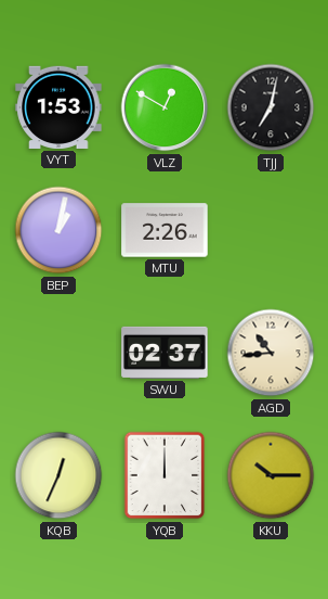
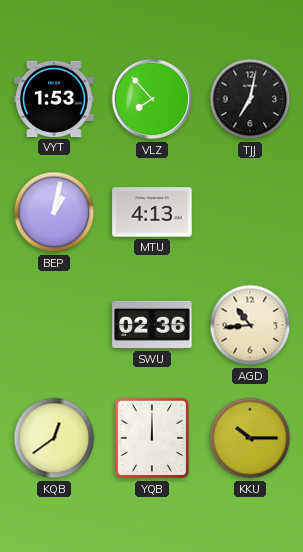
VLZ: 12:50 -> 7:53 (152, 99)
MTU: 2:26 -> 4:13 (152, 212)
SWU: 02:37 -> 02:36 (152, 325)
KQB: 12:34 -> 12:39 (54, 438)
